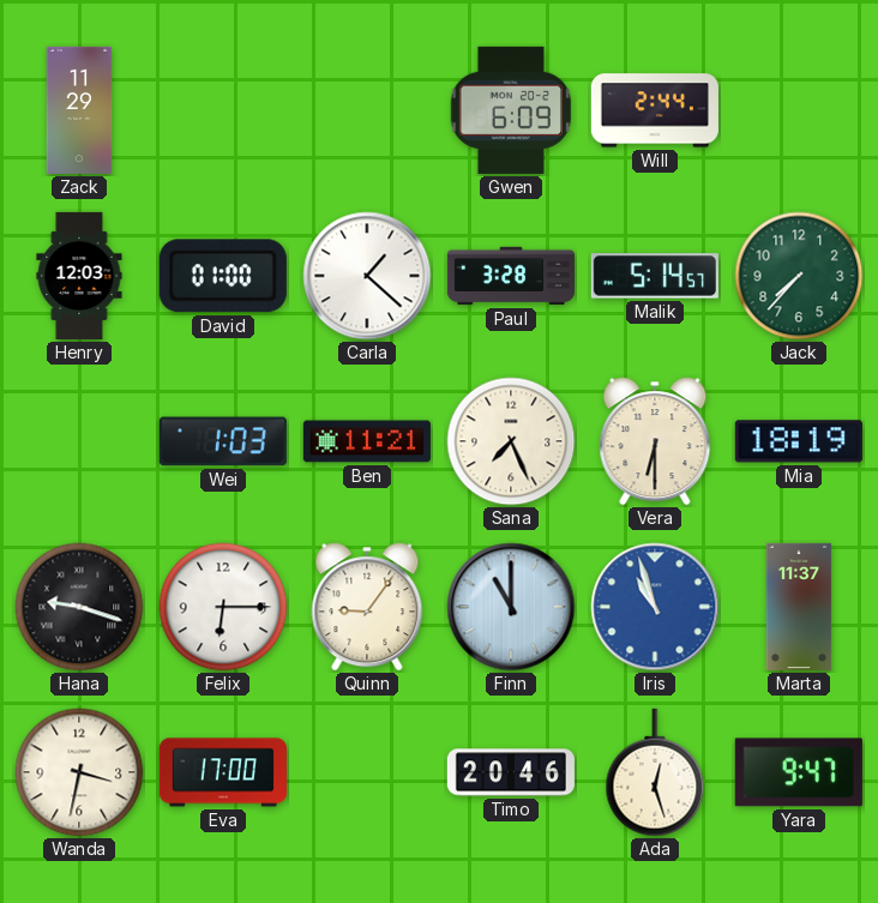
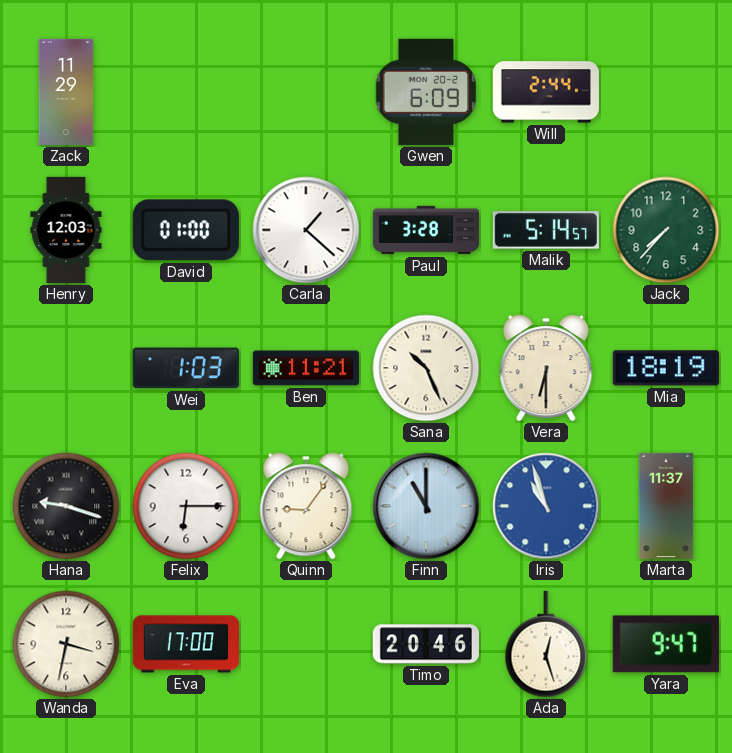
Sana: 7:26 -> 10:26 (426, 368)
